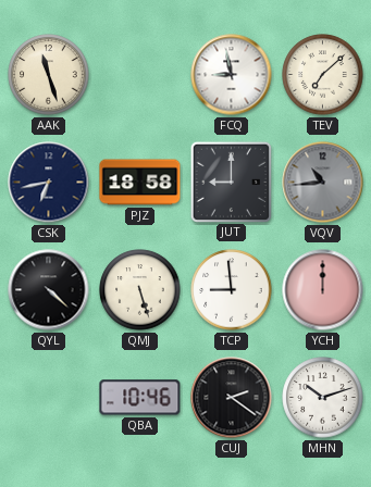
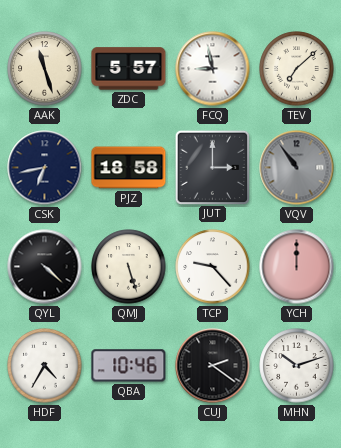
ZDC: none -> 5:57 (129, 69)
JUT: 9:00 -> 3:00 (212, 167)
VQV: 10:44 -> 10:54 (297, 168)
TCP: 8:59 -> 9:23 (213, 267)
HDF: none -> 4:35 (45, 366)
